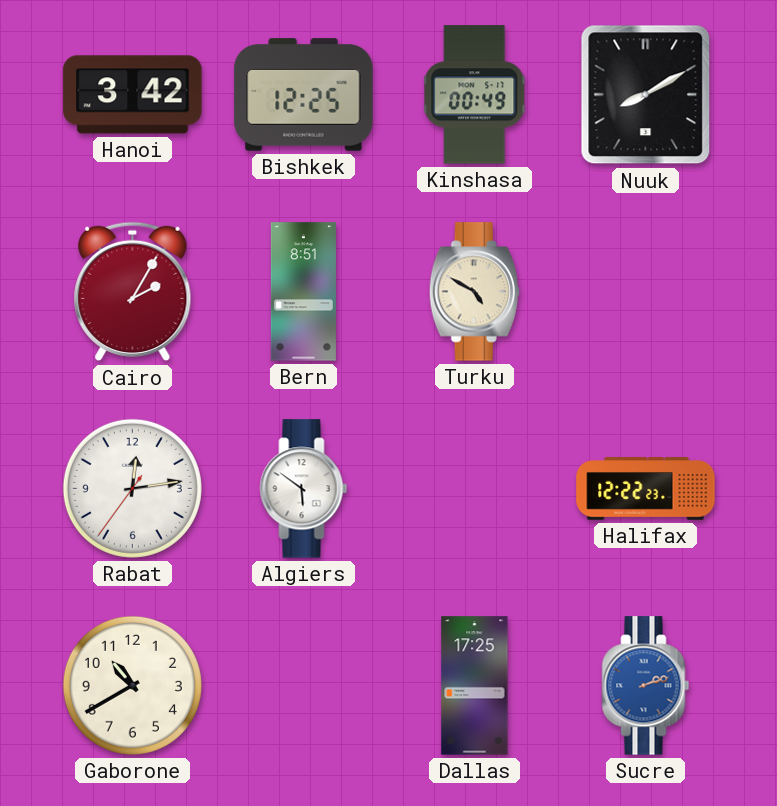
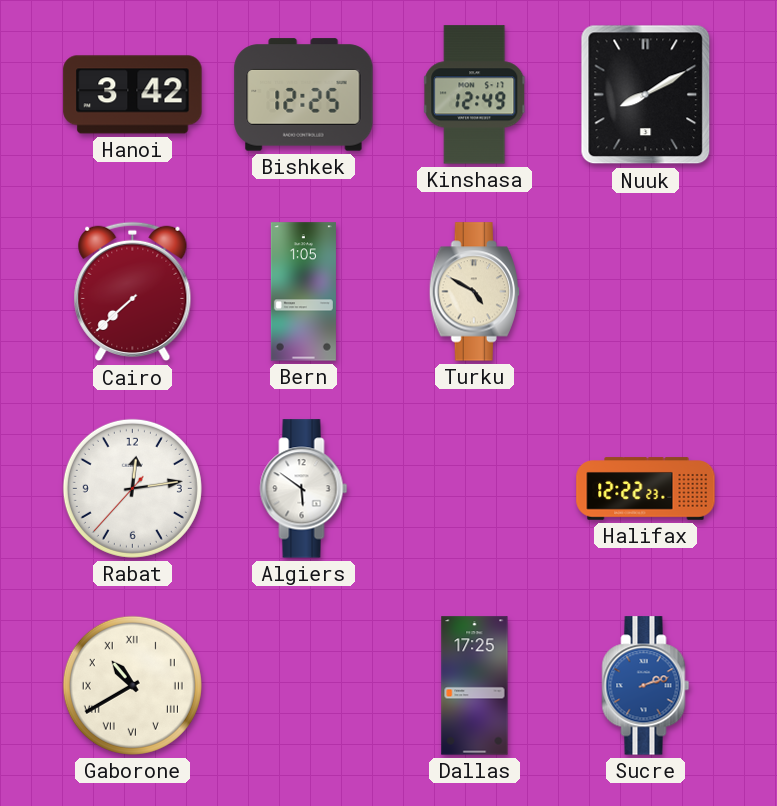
Kinshasa: 00:49 -> 12:49 (475, 95)
Cairo: 2:05 -> 7:38 (133, 292)
Bern: 8:51 -> 1:05 (303, 292)
Rabat: 12:13:36 -> 12:13:37 (132, 488)
Gaborone numerals: Arabic -> Roman (132, 685)
